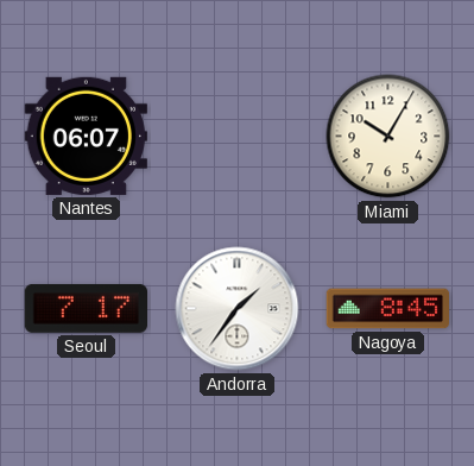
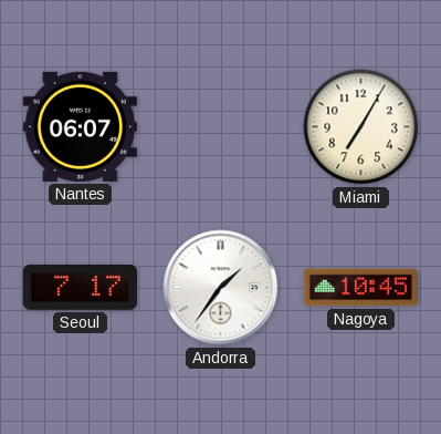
Miami: 10:05 -> 7:05 (361, 127)
Nagoya: 8:45 -> 10:45 (360, 288)
